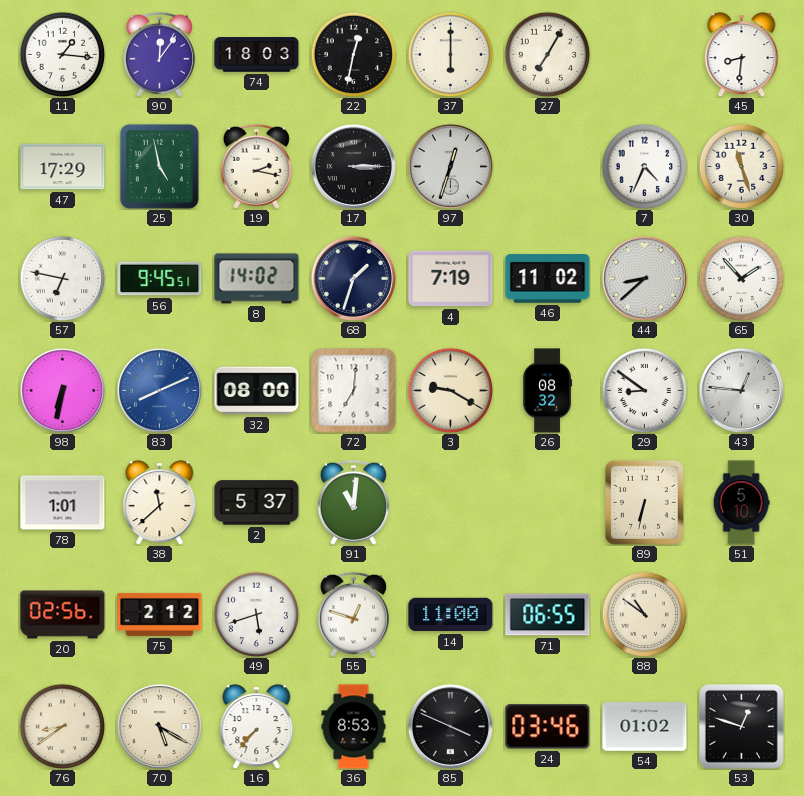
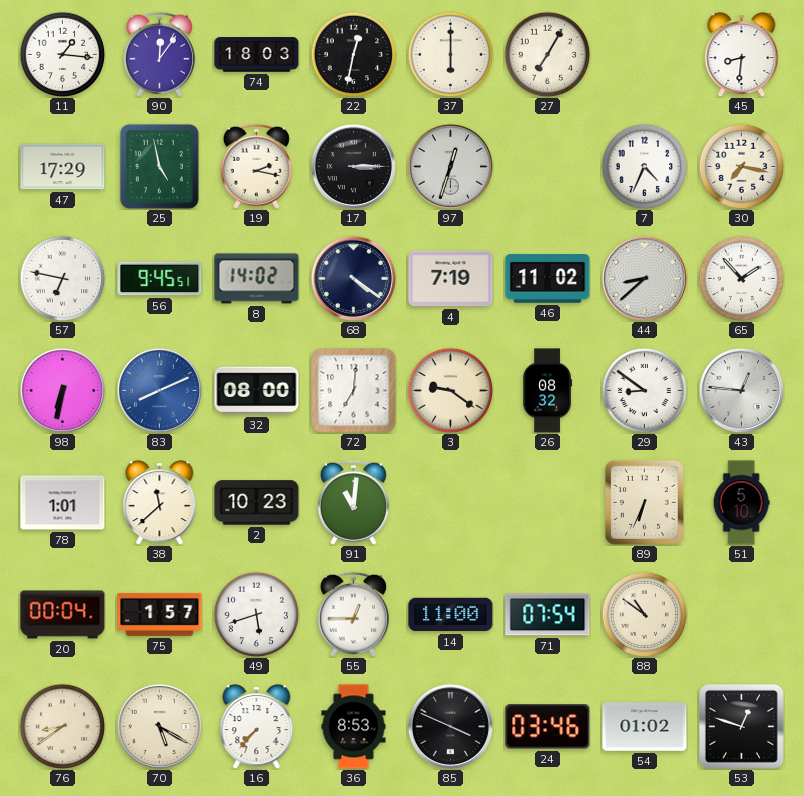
30: 11:27 -> 7:17 (741, 166)
68: 1:33 -> 4:21 (353, 278)
3: 9:20 -> 9:21 (450, 390)
2: 5:37 -> 10:23 (257, 503)
89: 6:32 -> 6:34 (644, 502)
20: 02:56 -> 00:04 (63, 615)
75: 2:12 -> 1:57 (160, 614)
55: 12:48 -> 12:45 (353, 614)
71: 06:55 -> 07:54 (548, 615)
